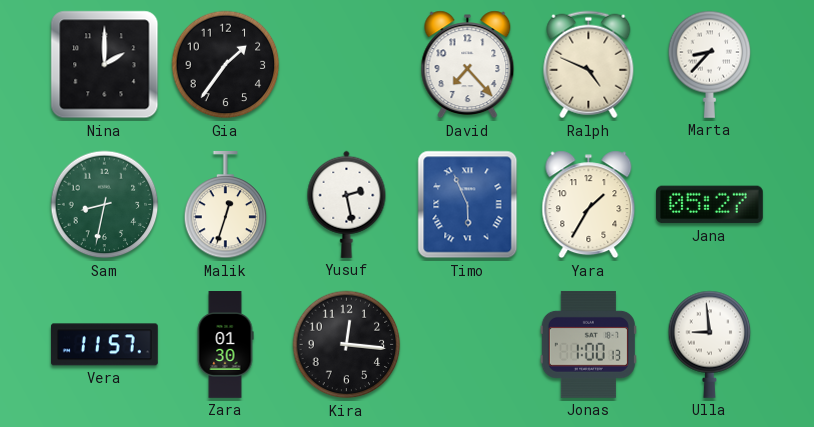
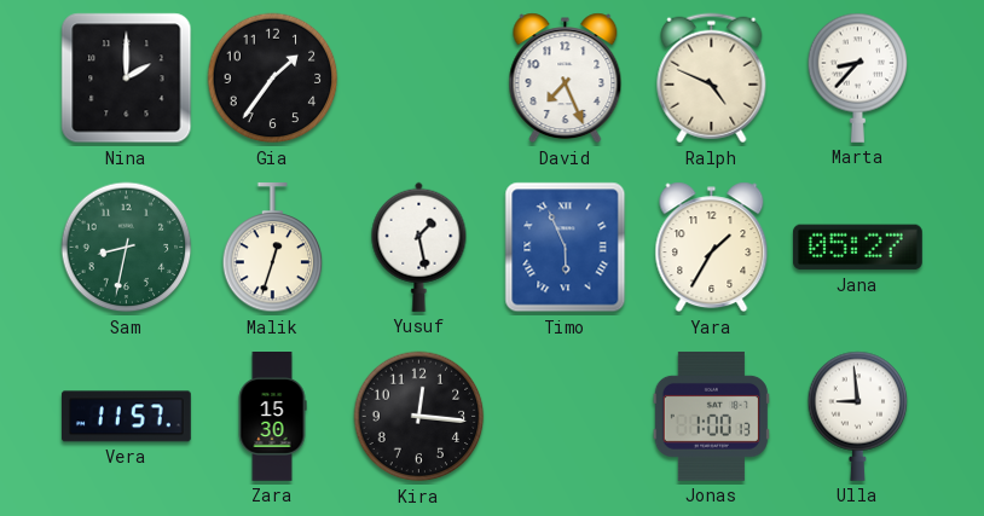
David: 7:23 -> 7:26 (566, 79)
Yusuf: 2:28 -> 1:28 (419, 247)
Zara: 01:30 -> 15:30 (272, 417)
